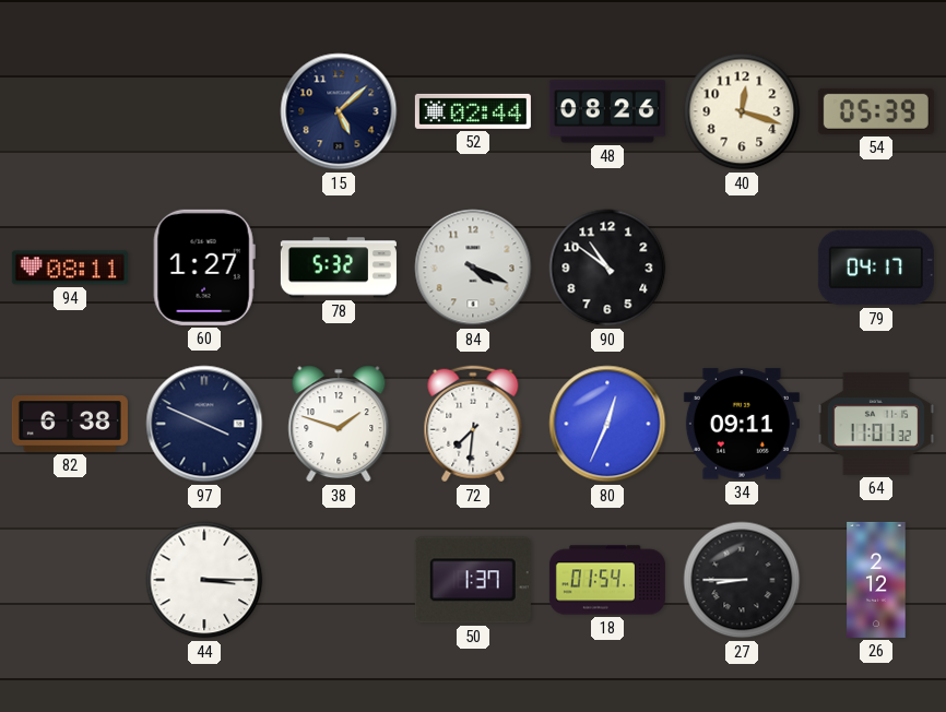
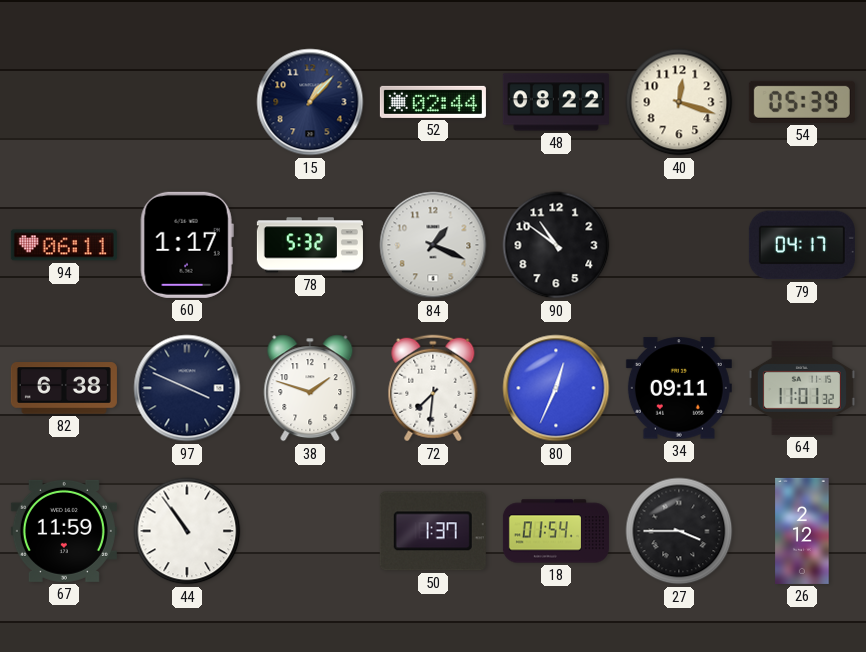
15: 5:08 -> 1:07 (310, 102)
48: 08:26 -> 08:22 (556, 102)
94: 08:11 -> 06:11 (64, 245)
60: 1:27 -> 1:17 (187, 245)
84: 4:19 -> 1:19 (433, 245)
67: none -> 11:59 (64, 531)
44: 3:15 -> 10:54 (187, 531)
27: 8:45 -> 3:45 (679, 531)
